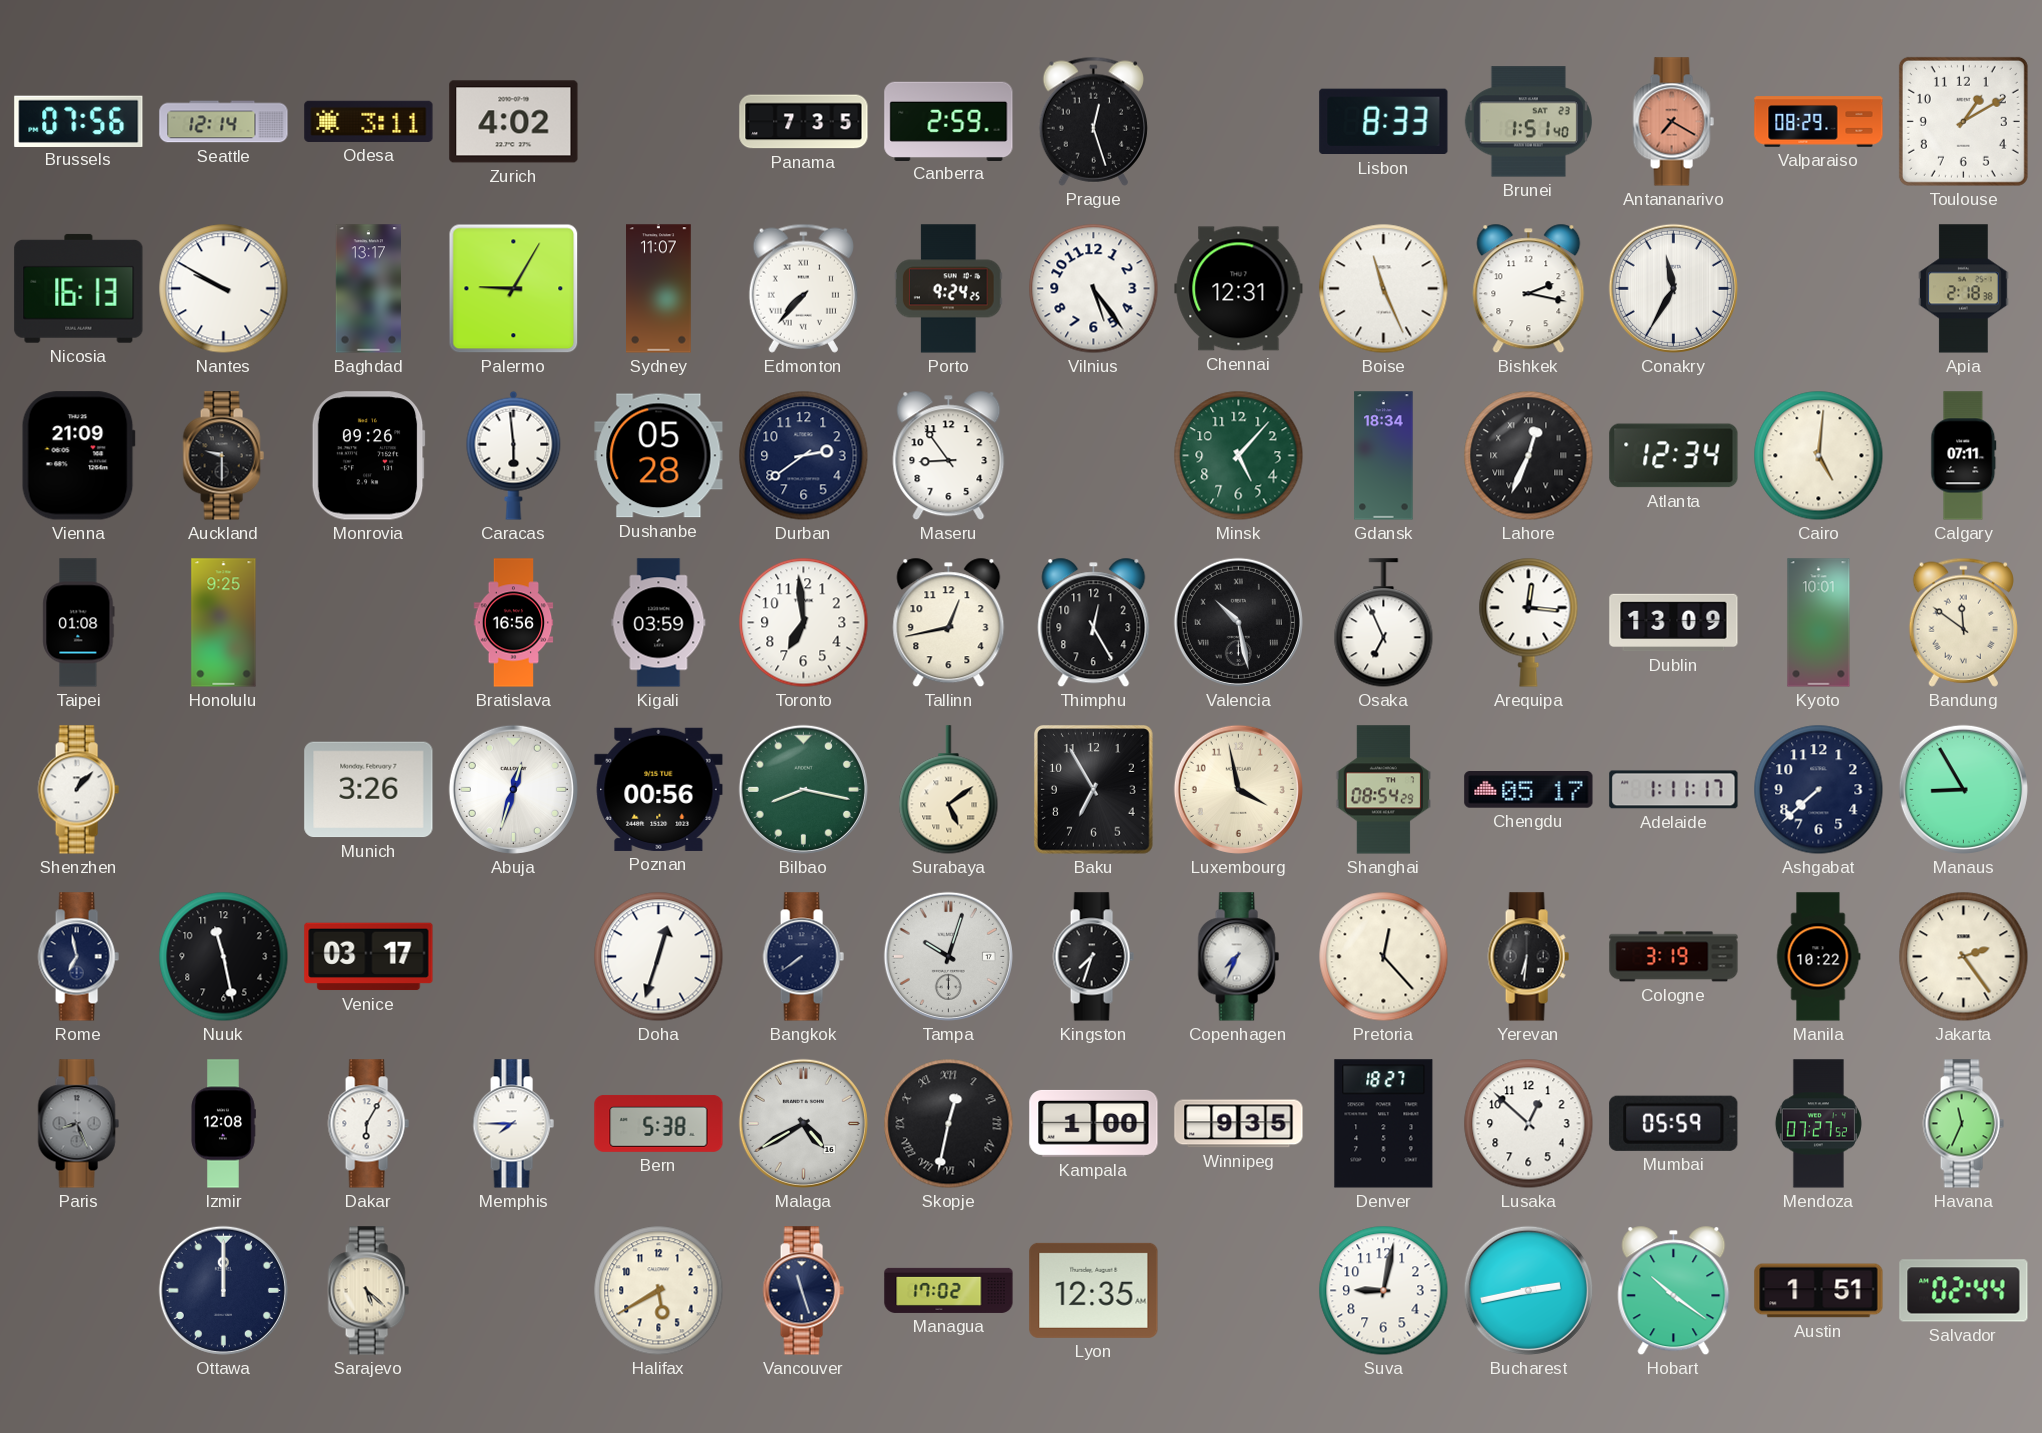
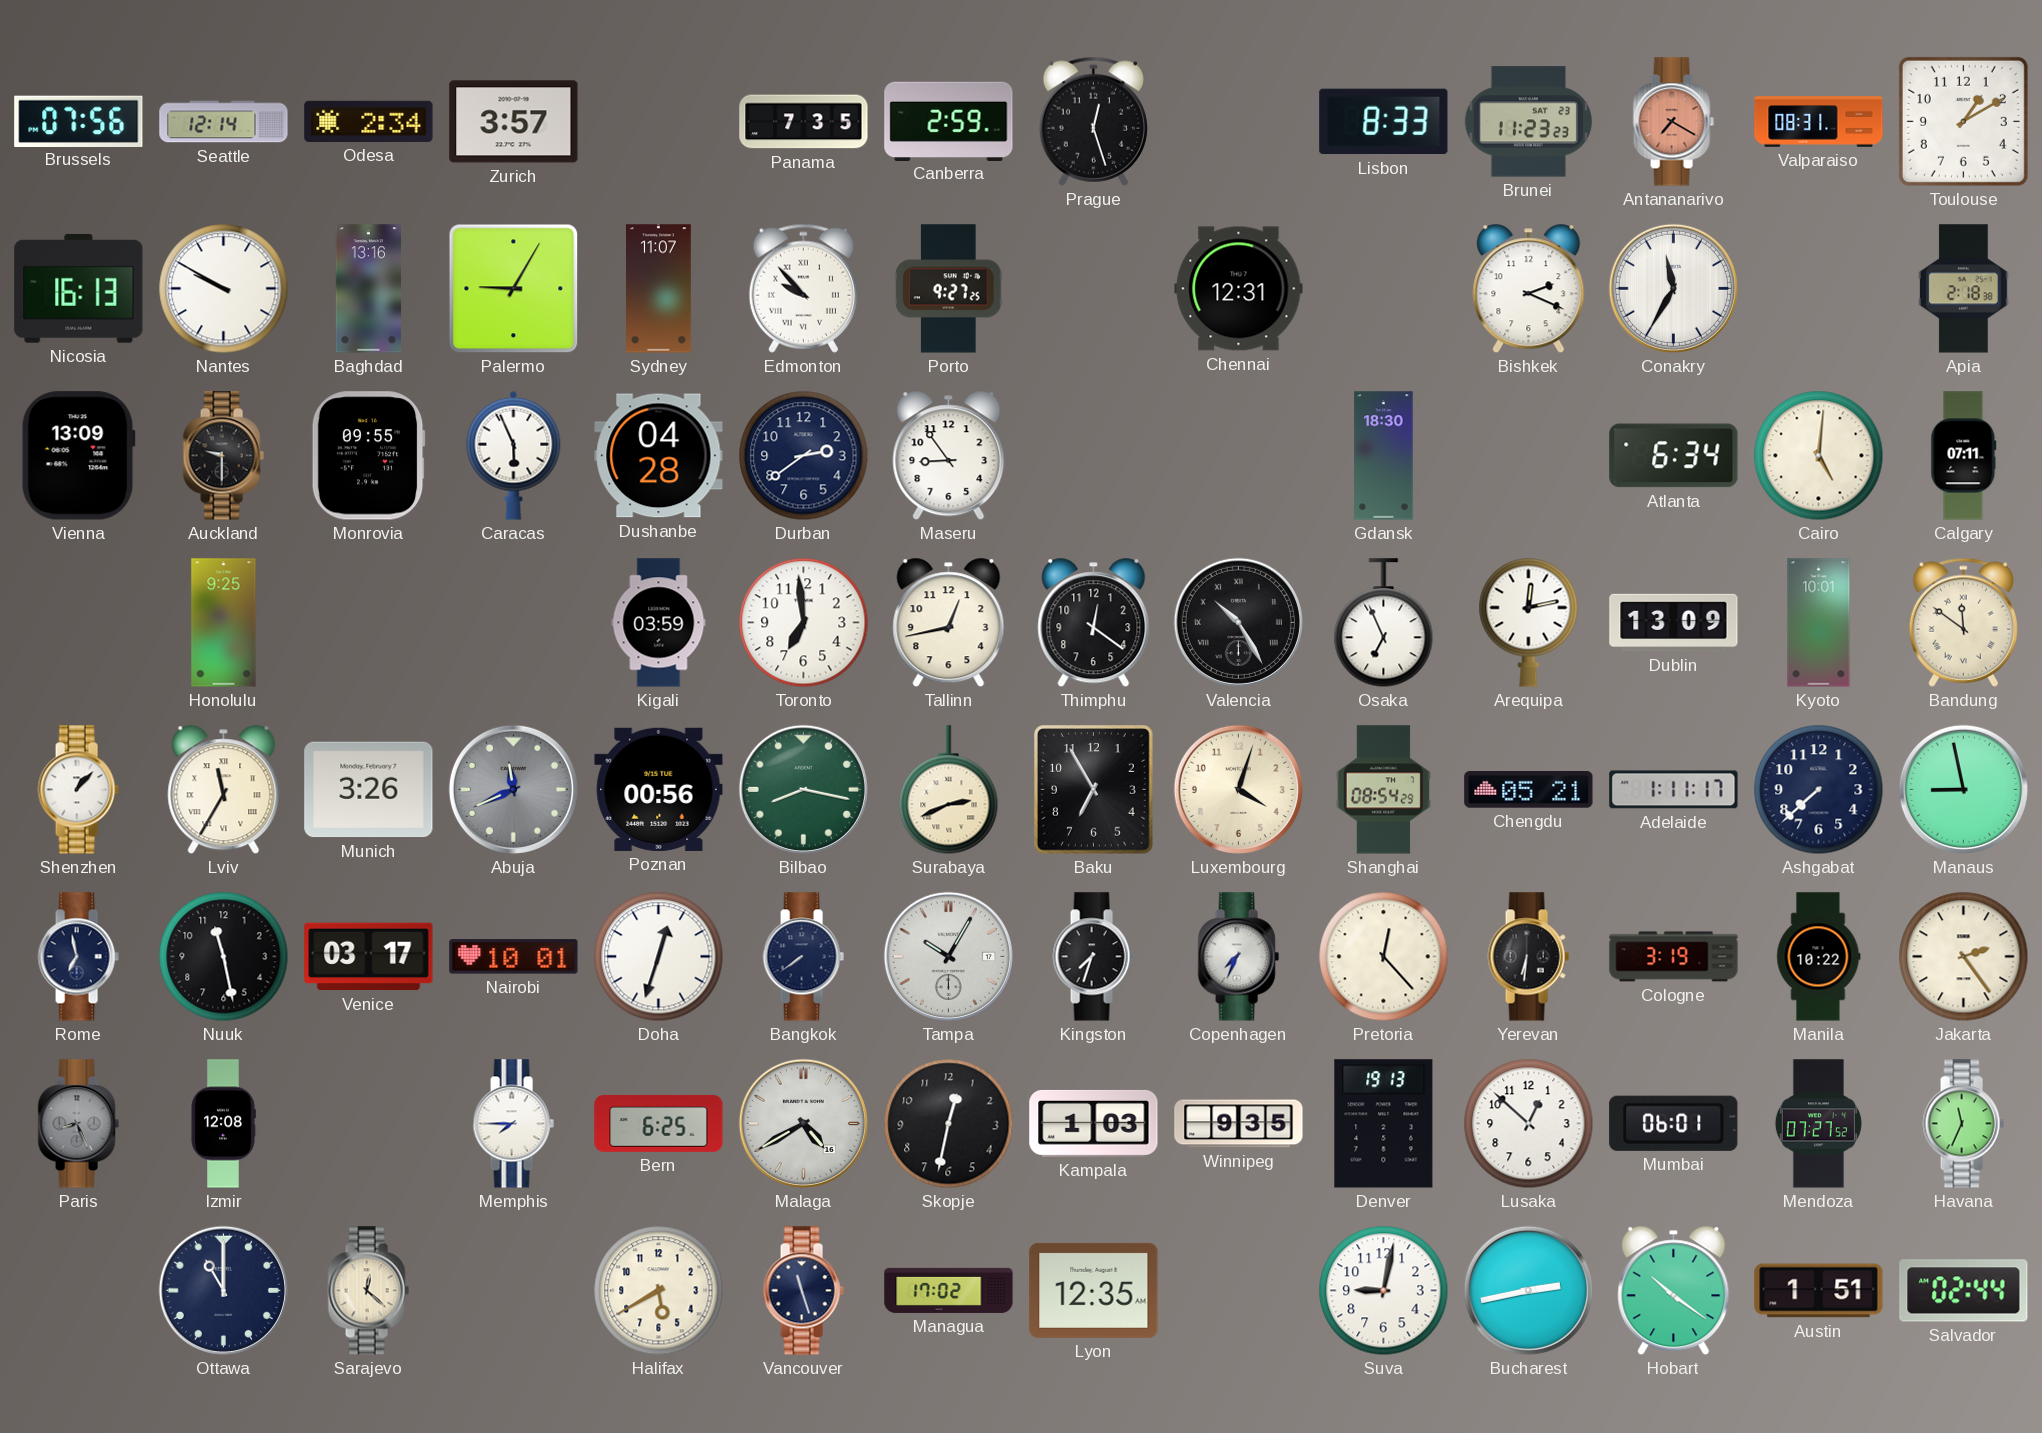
Odesa: 3:11 -> 2:34 (369, 121)
Zurich: 4:02 -> 3:57 (514, 122)
Brunei: 1:51 -> 11:23 (1528, 122)
Valparaiso: 08:29 -> 08:31 (1819, 122)
Baghdad: 13:17 -> 13:16 (368, 289)
Edmonton: 7:37 -> 9:53 (803, 288)
Porto: 9:24 -> 9:27 (948, 289)
Vilnius: 5:24 -> none (1094, 289)
Boise: 11:26 -> none (1384, 289)
Bishkek: 2:17 -> 2:19 (1529, 289)
Vienna: 21:09 -> 13:09 (78, 456)
Monrovia: 09:26 -> 09:55 (368, 456)
Caracas: 5:59 -> 5:56 (514, 455)
Dushanbe: 05:28 -> 04:28 (659, 456)
Minsk: 5:07 -> none (1239, 456)
Gdansk: 18:34 -> 18:30 (1384, 456)
Lahore: 12:34 -> none (1529, 456)
Atlanta: 12:34 -> 6:34 (1674, 456)
Taipei: 01:08 -> none (79, 623)
Bratislava: 16:56 -> none (514, 623)
Thimphu: 12:25 -> 12:21 (1094, 623)
Valencia: 10:28 -> 10:25 (1238, 622)
Arequipa: 12:16 -> 12:13 (1529, 622)
Lviv: none -> 11:35 (224, 790)
Abuja: 12:33 -> 11:41 (513, 789)
Abuja dial: white -> grey (513, 789)
Surabaya: 5:09 -> 2:41 (949, 790)
Luxembourg: 3:58 -> 4:03 (1238, 789)
Chengdu: 05:17 -> 05:21 (1529, 790)
Manaus: 8:55 -> 8:58 (1963, 789)
Nairobi: none -> 10:01 (514, 957)
Tampa: 10:03 -> 10:05 (948, 956)
Dakar: 6:05 -> none (368, 1124)
Bern: 5:38 -> 6:25 (659, 1123)
Skopje numerals: Roman -> Arabic (949, 1124)
Kampala: 1:00 -> 1:03 (1094, 1123)
Denver: 18:27 -> 19:13 (1384, 1124)
Mumbai: 05:59 -> 06:01 (1674, 1123)
Ottawa: 12:00 -> 11:00 (223, 1290)
Sarajevo: 5:22 -> 12:22 (368, 1291)
